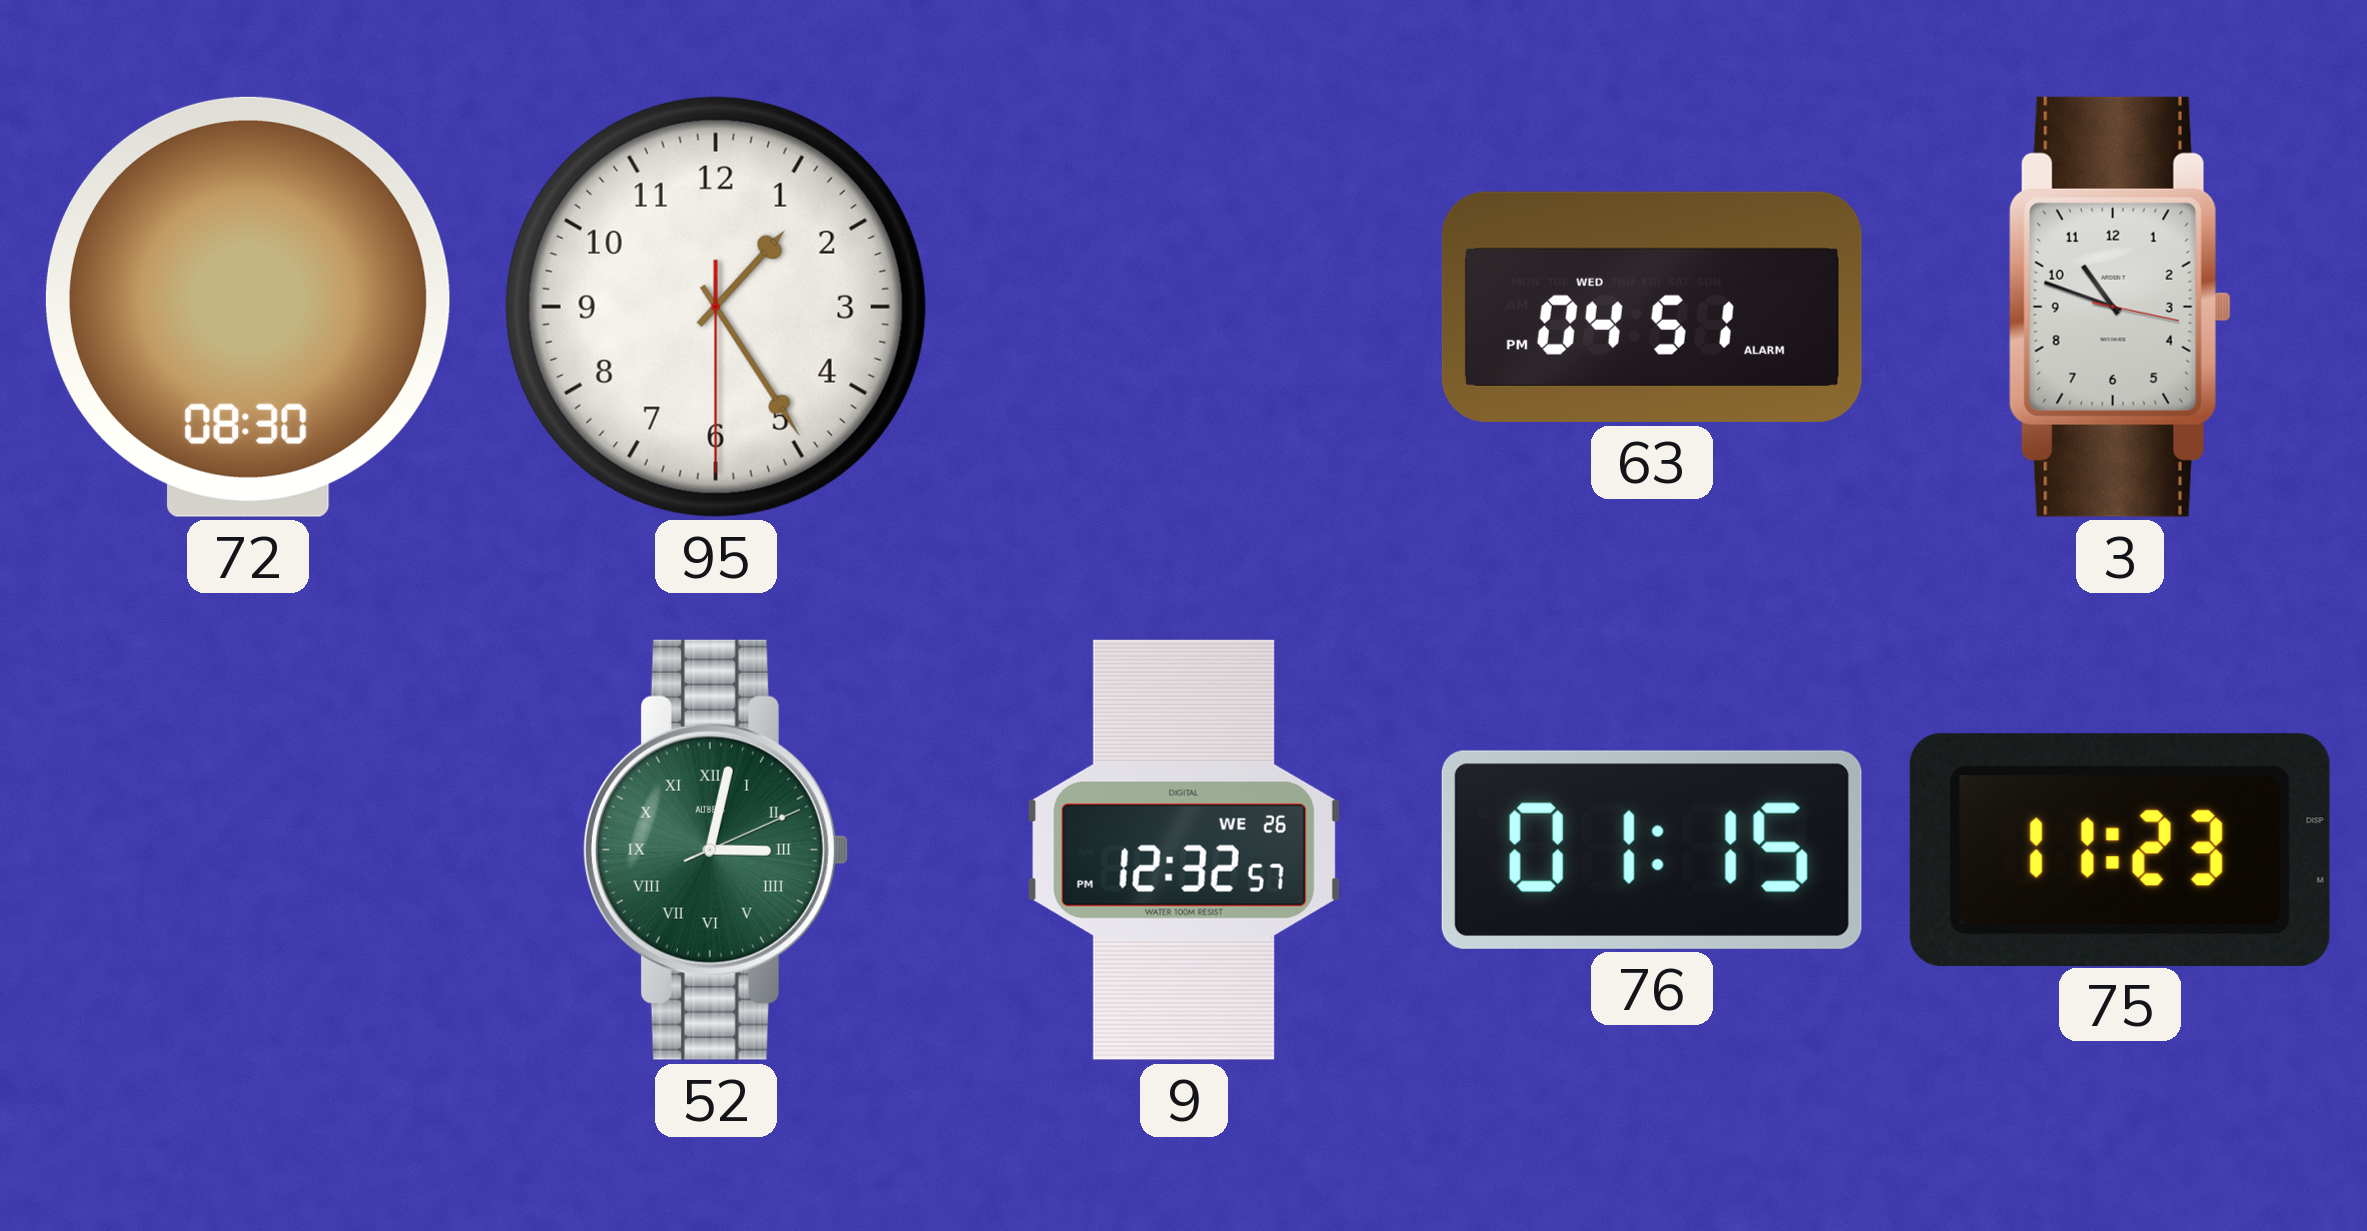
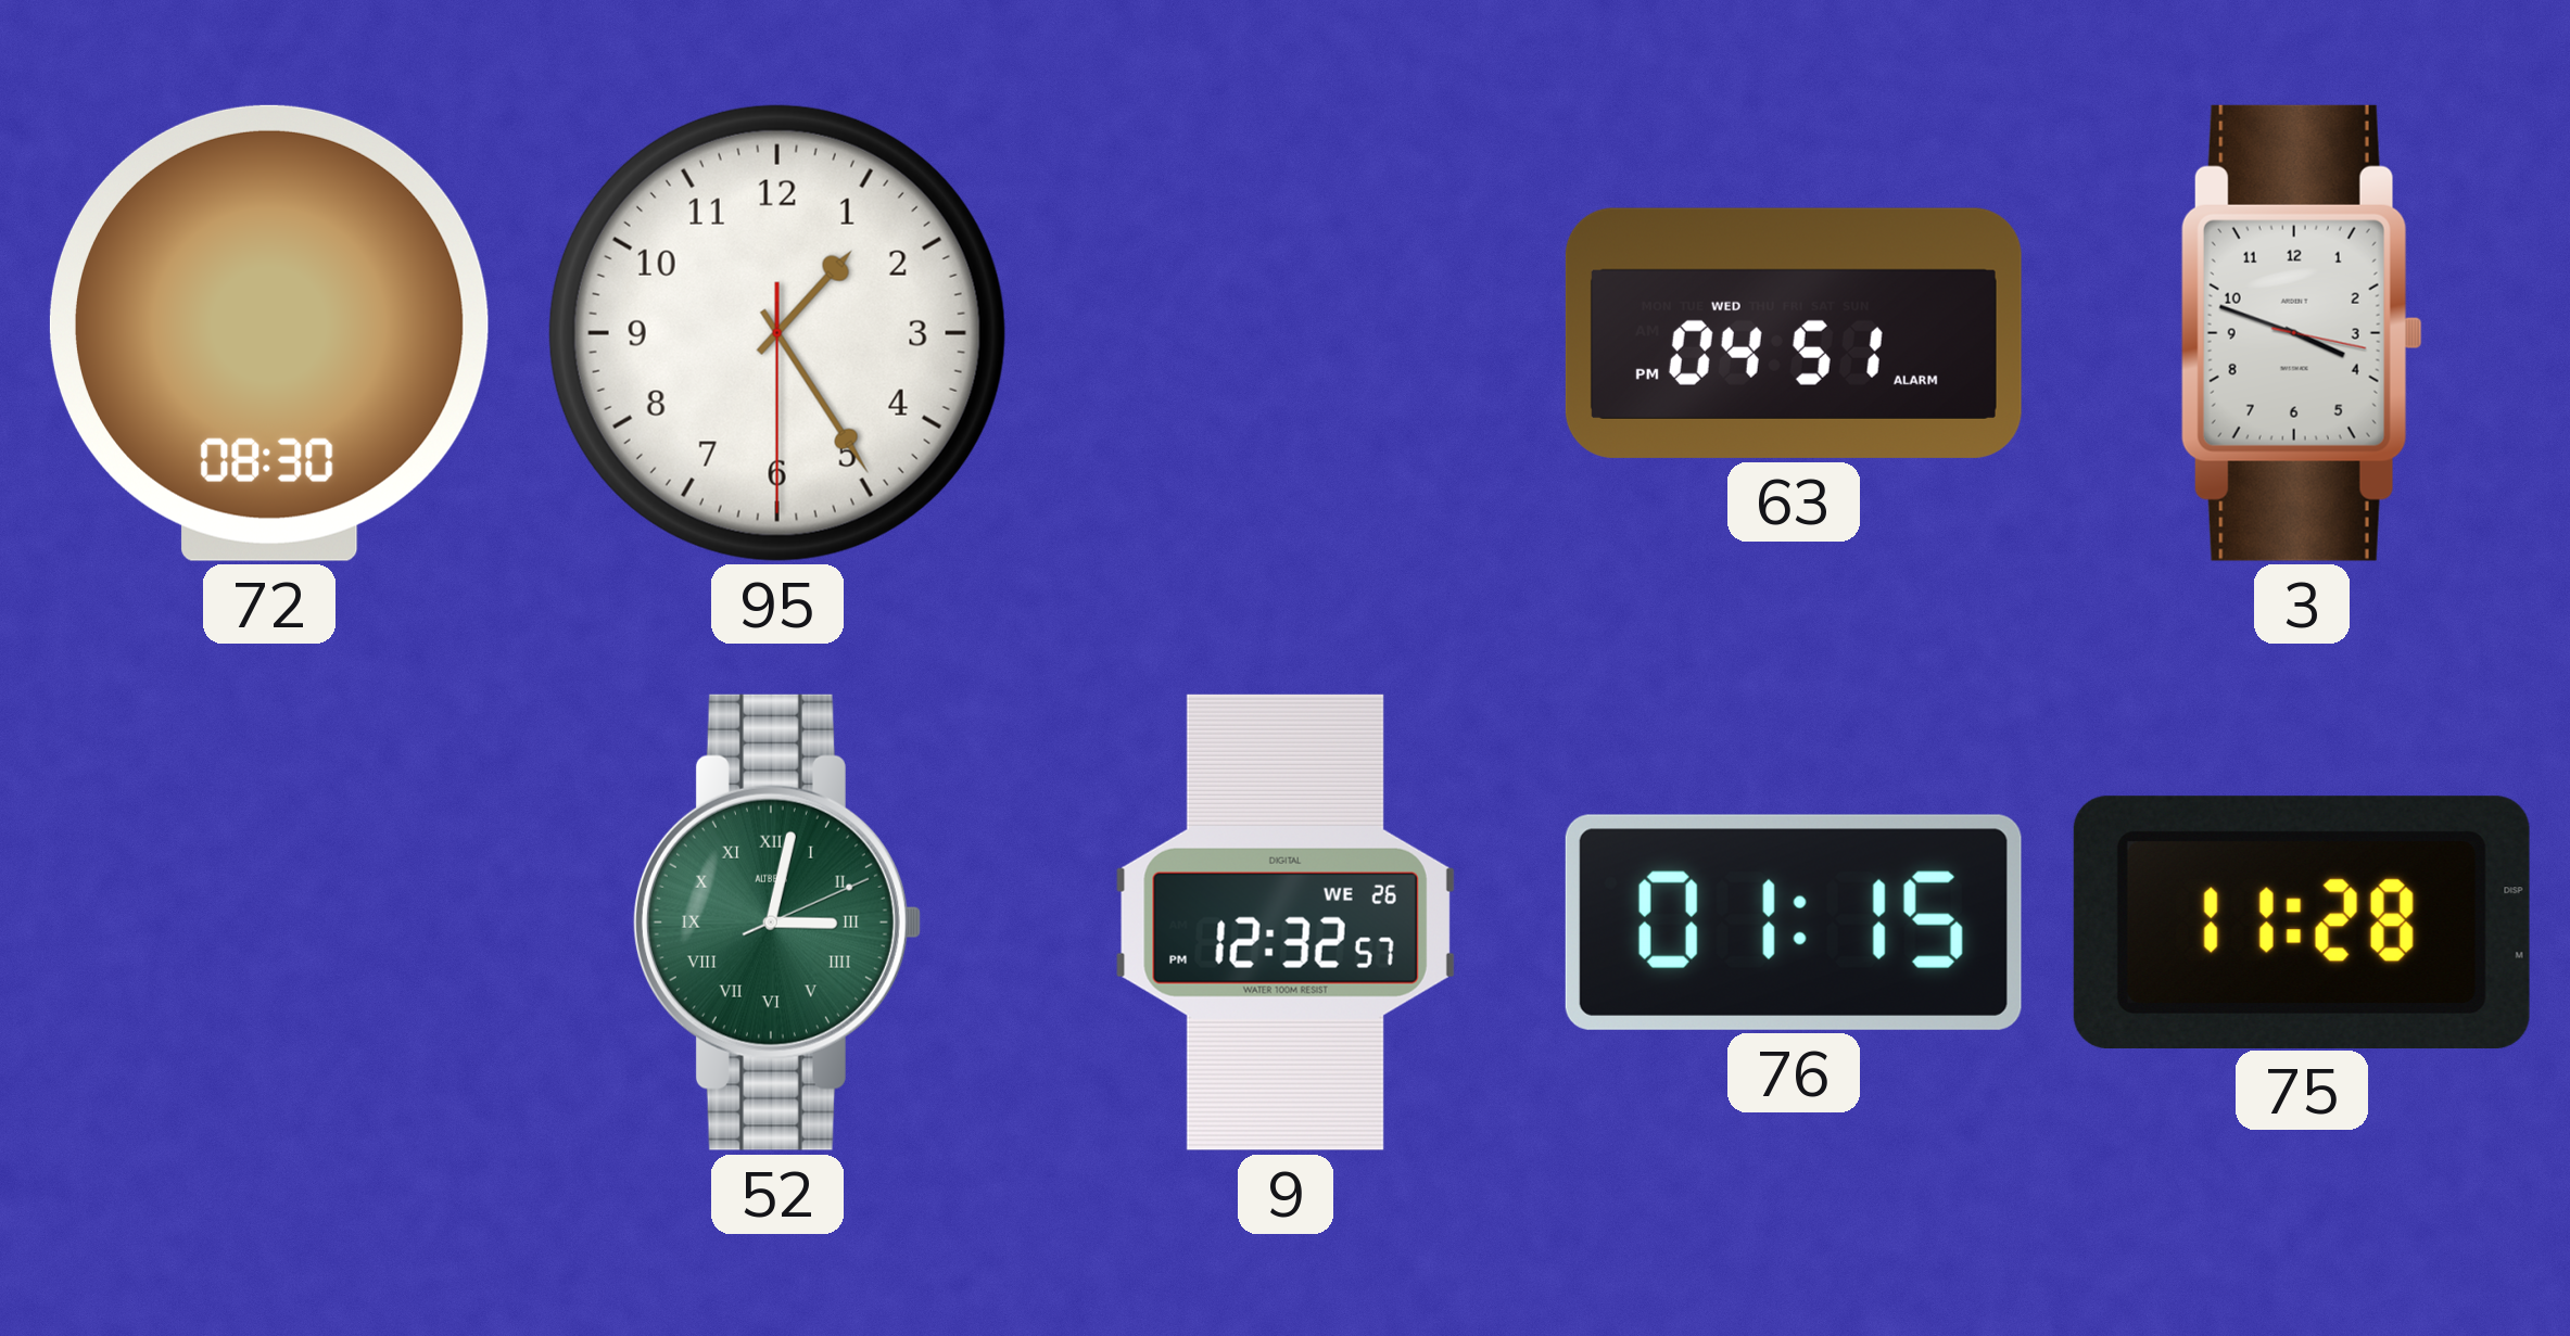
3: 10:48 -> 3:48 (2302, 333)
75: 11:23 -> 11:28 (2302, 921)
